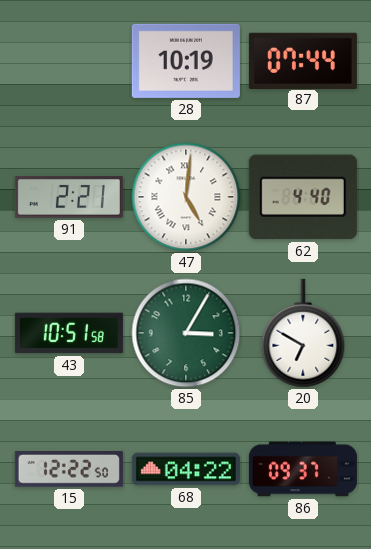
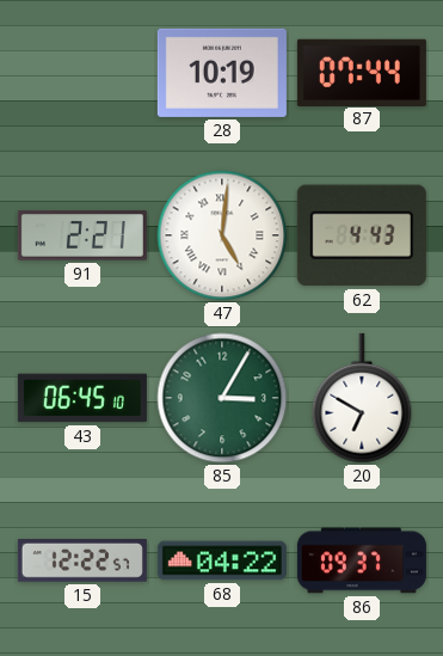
62: 4:40 -> 4:43 (362, 235)
43: 10:51 -> 06:45 (82, 398)
15: 12:22:50 -> 12:22:57 (82, 562)
